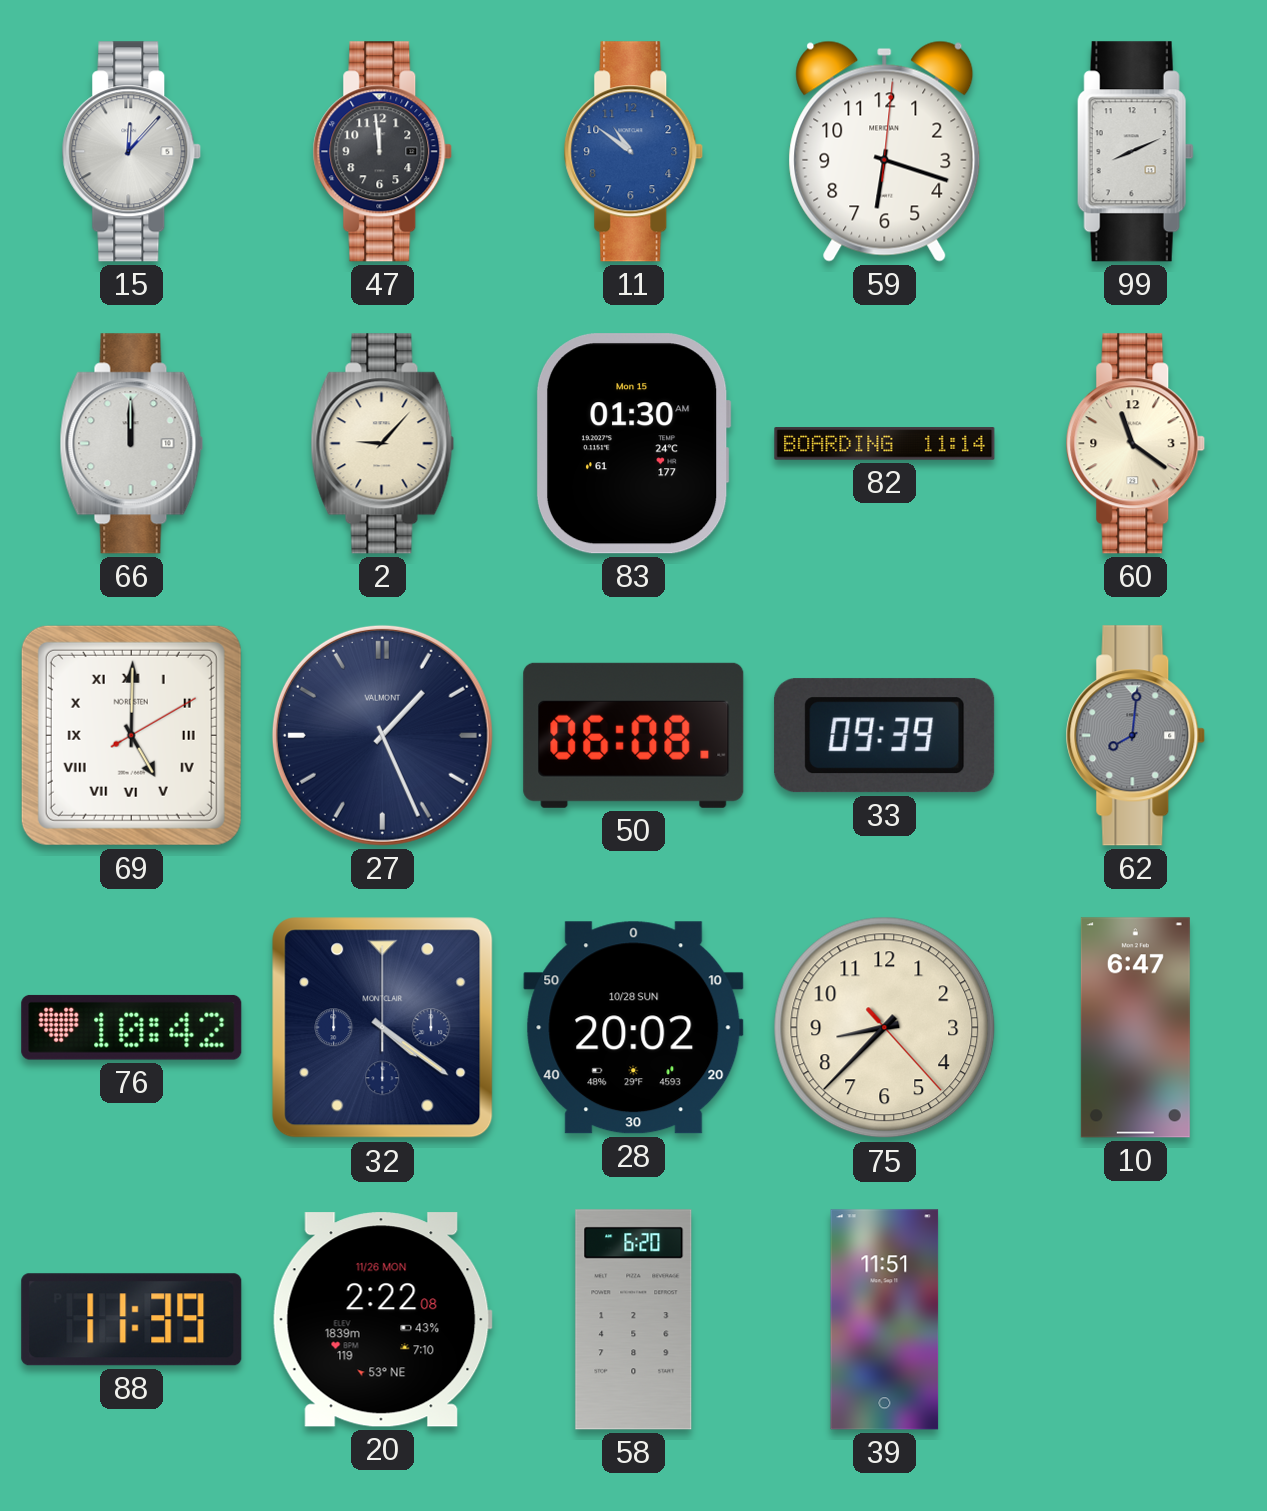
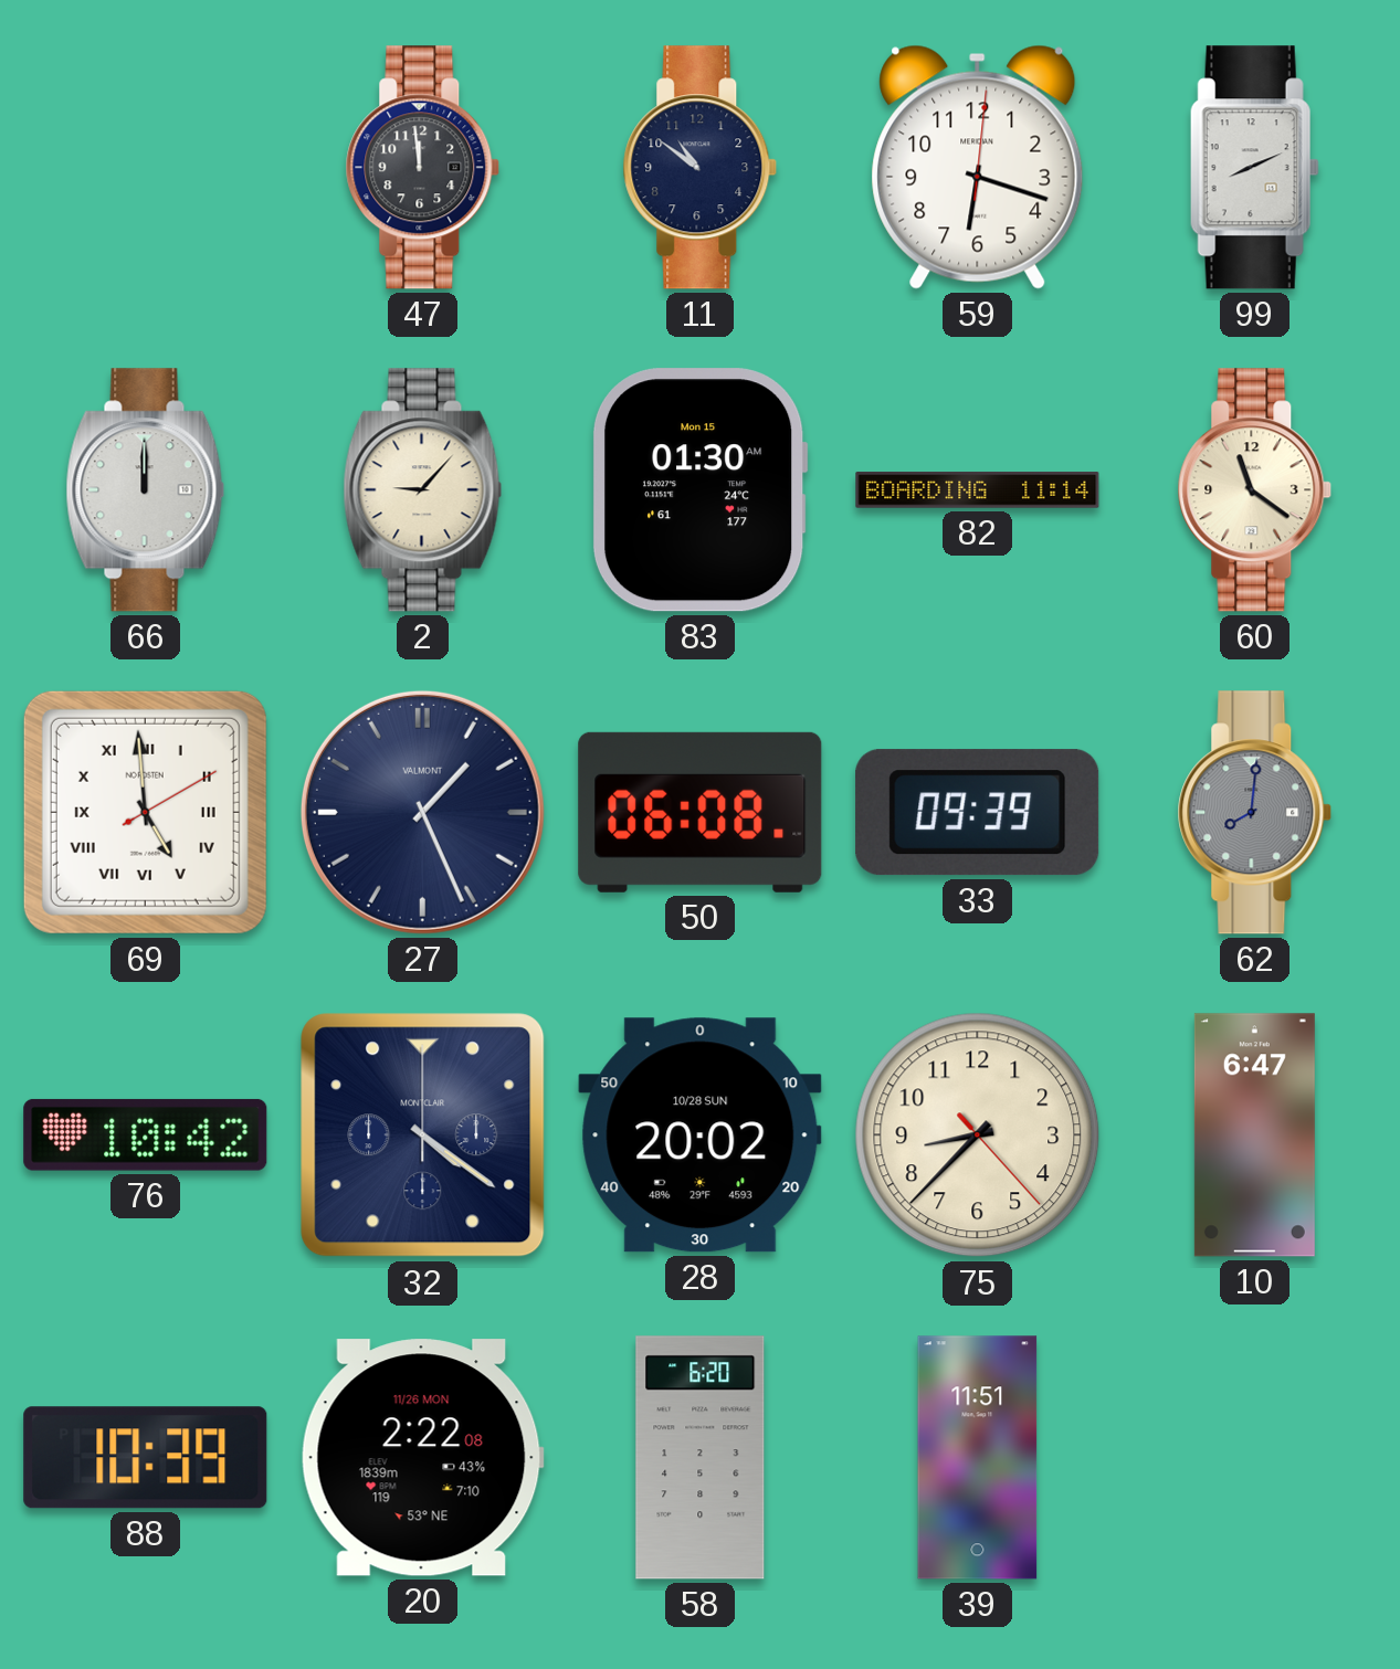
15: 12:07 -> none (132, 152)
11 dial: blue -> navy (701, 168)
69: 5:00 -> 4:59 (145, 812)
88: 11:39 -> 10:39 (146, 1458)
